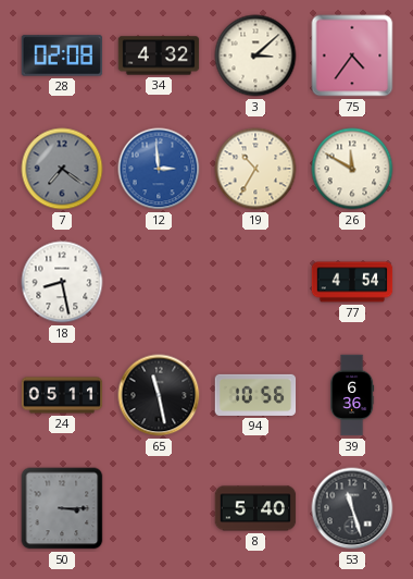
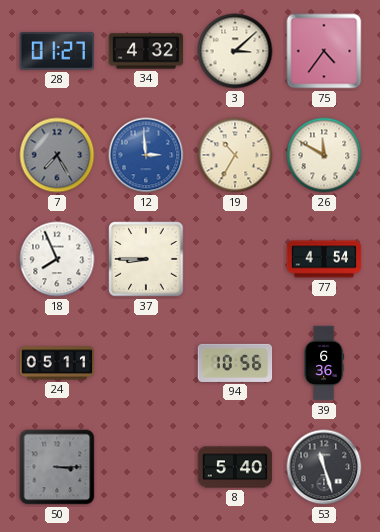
28: 02:08 -> 01:27 (57, 51)
7: 7:21 -> 7:25 (57, 155)
18: 8:28 -> 7:56 (57, 259)
37: none -> 8:45 (146, 259)
65: 11:28 -> none (159, 395)
